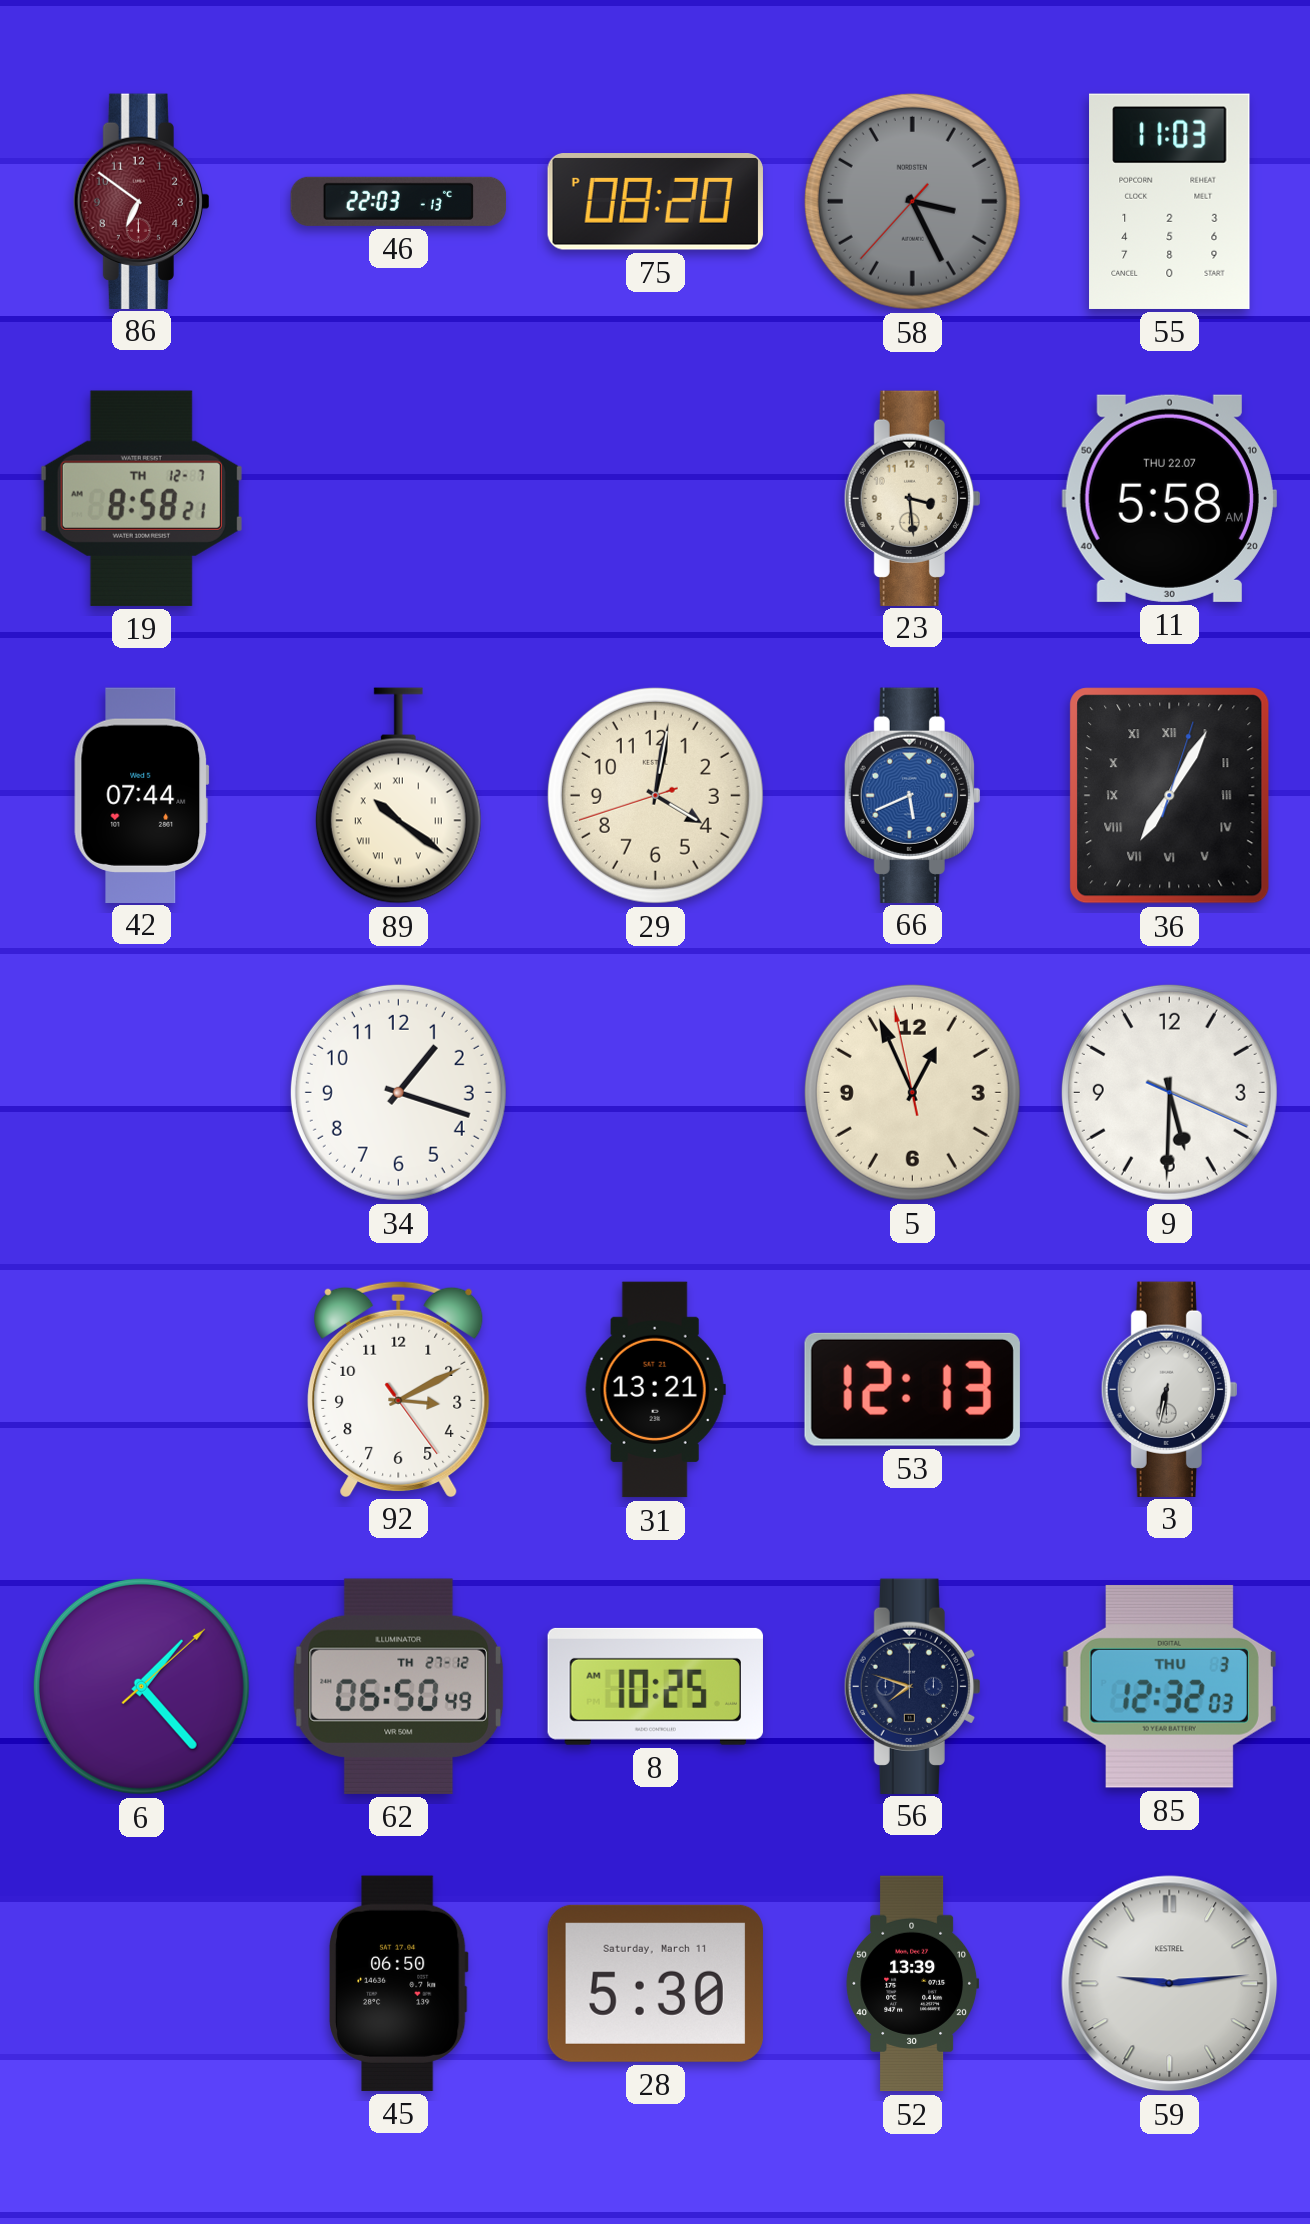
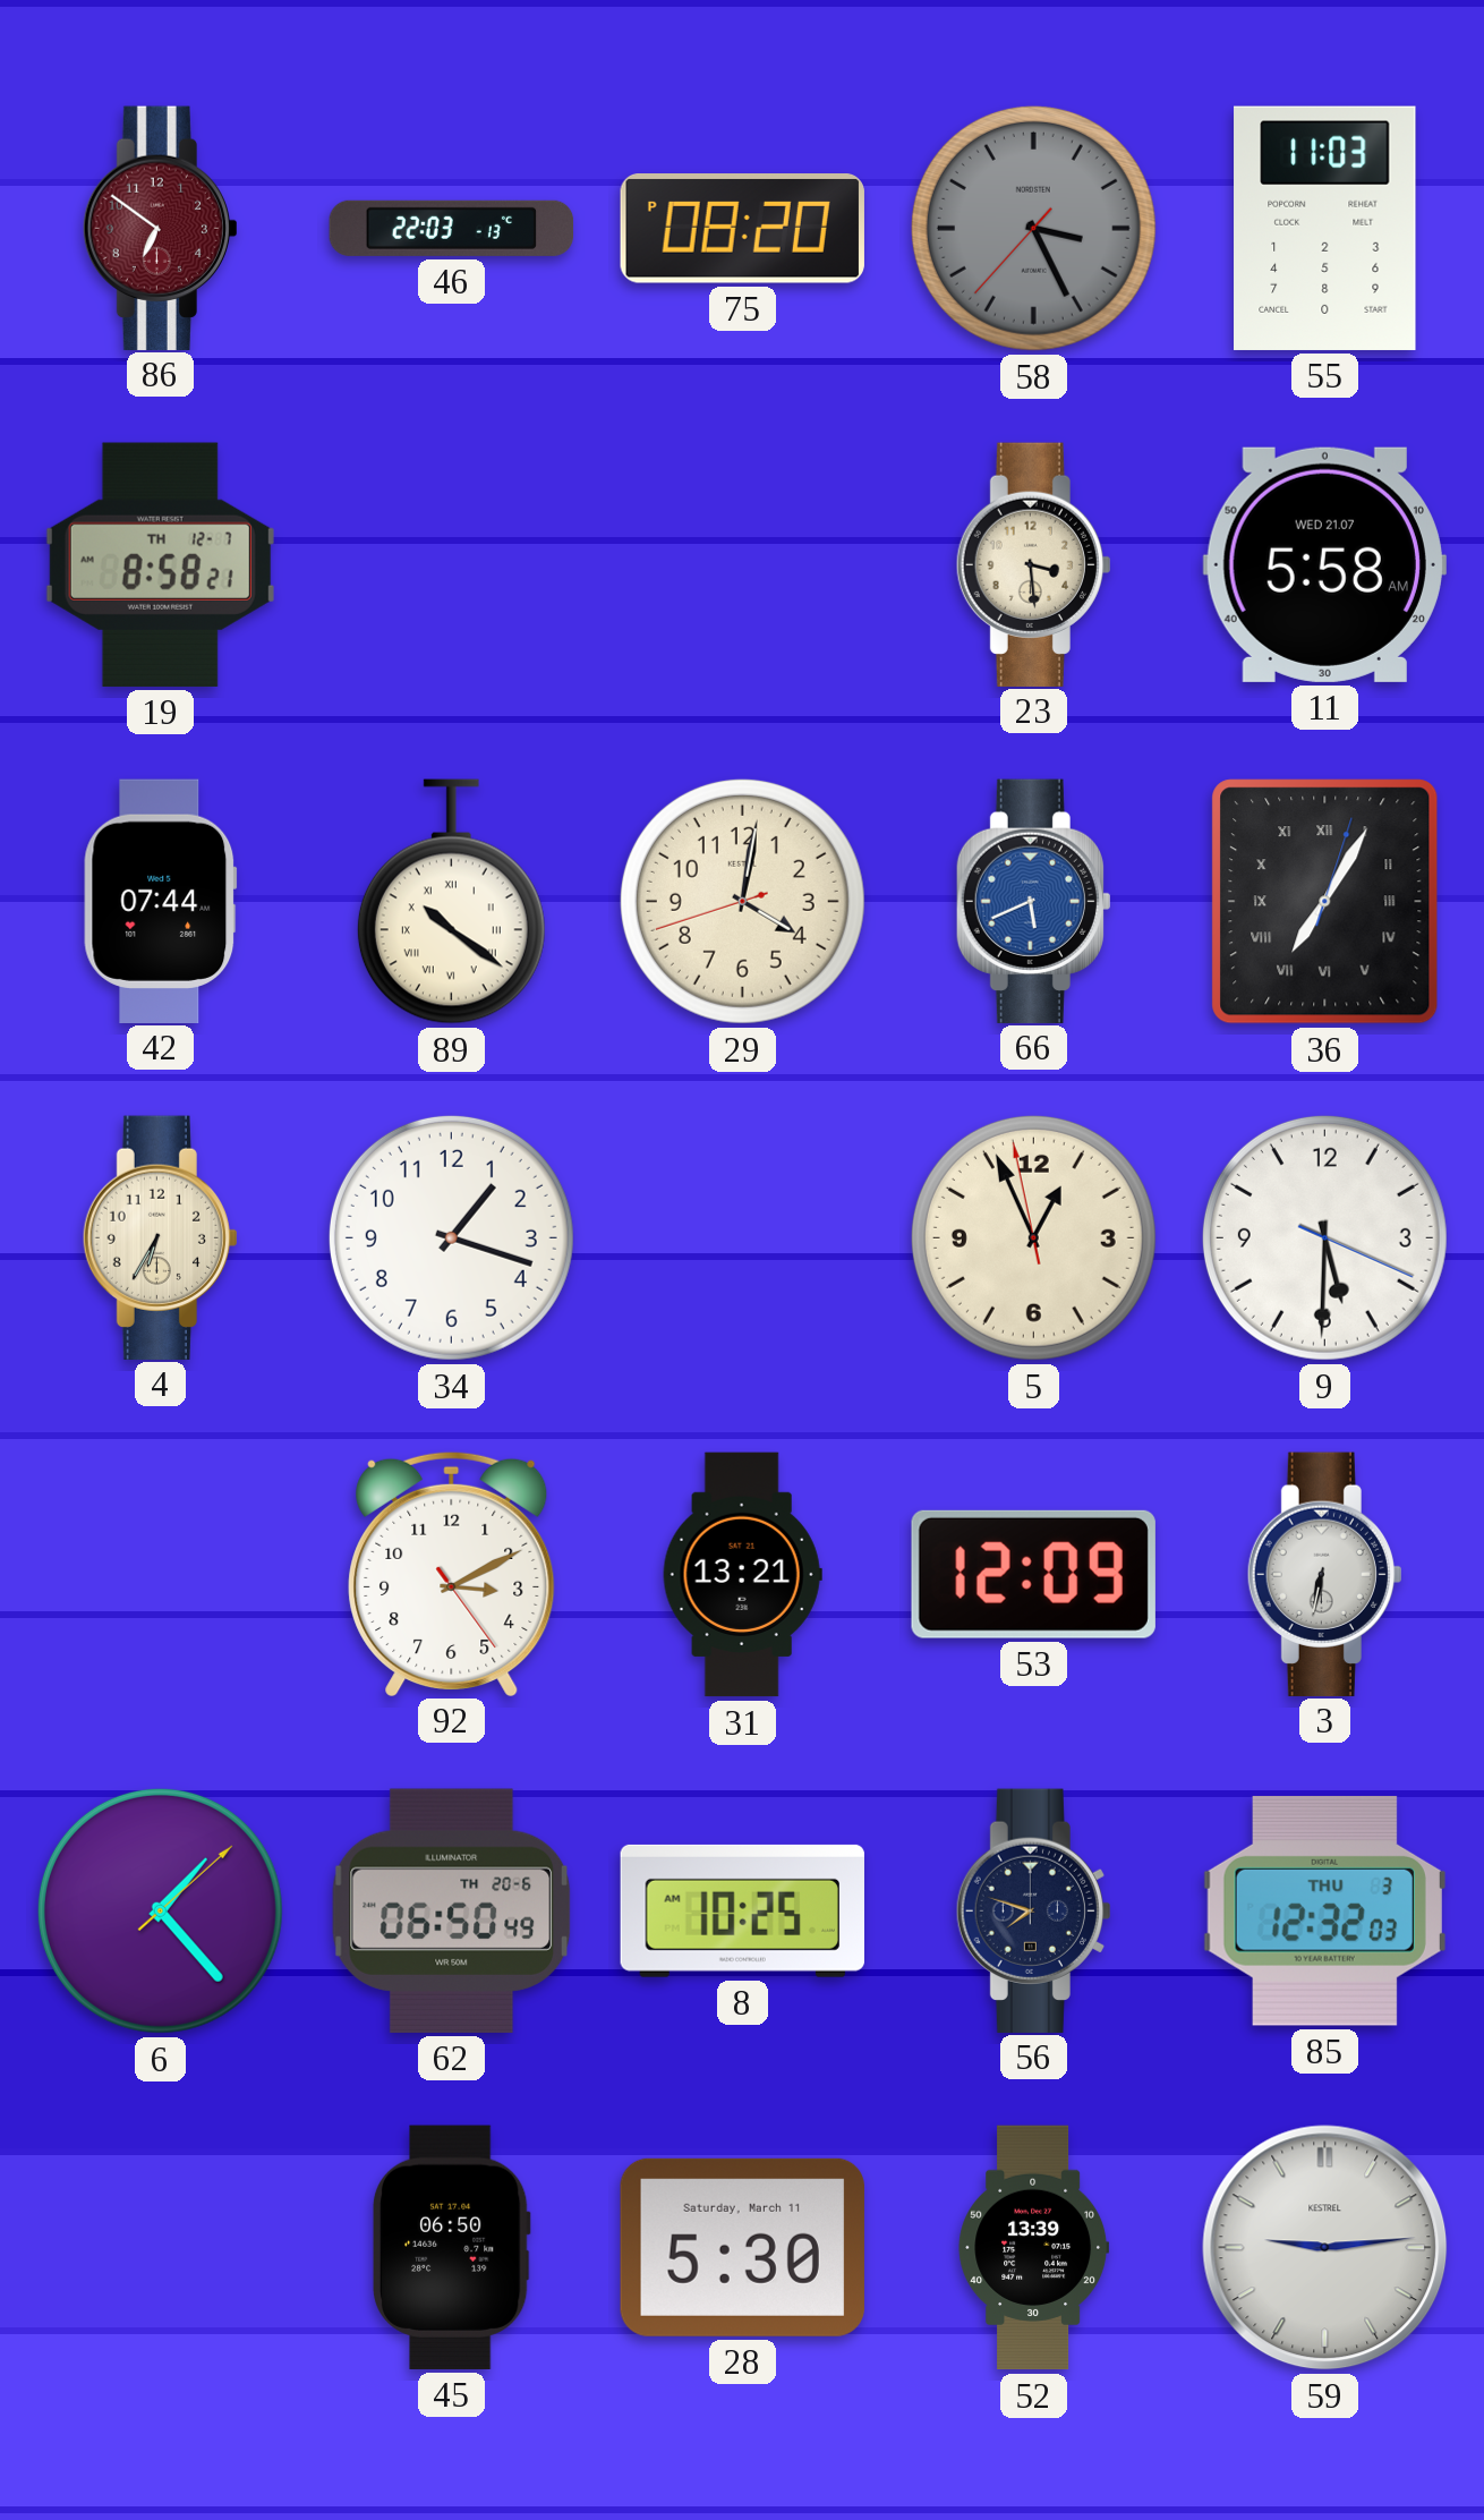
11 date: THU 22.07 -> WED 21.07 (1324, 564)
4: none -> 6:35 (160, 1237)
53: 12:13 -> 12:09 (1033, 1574)
62 date: TH 27-12 -> TH 20-6 (452, 1910)
